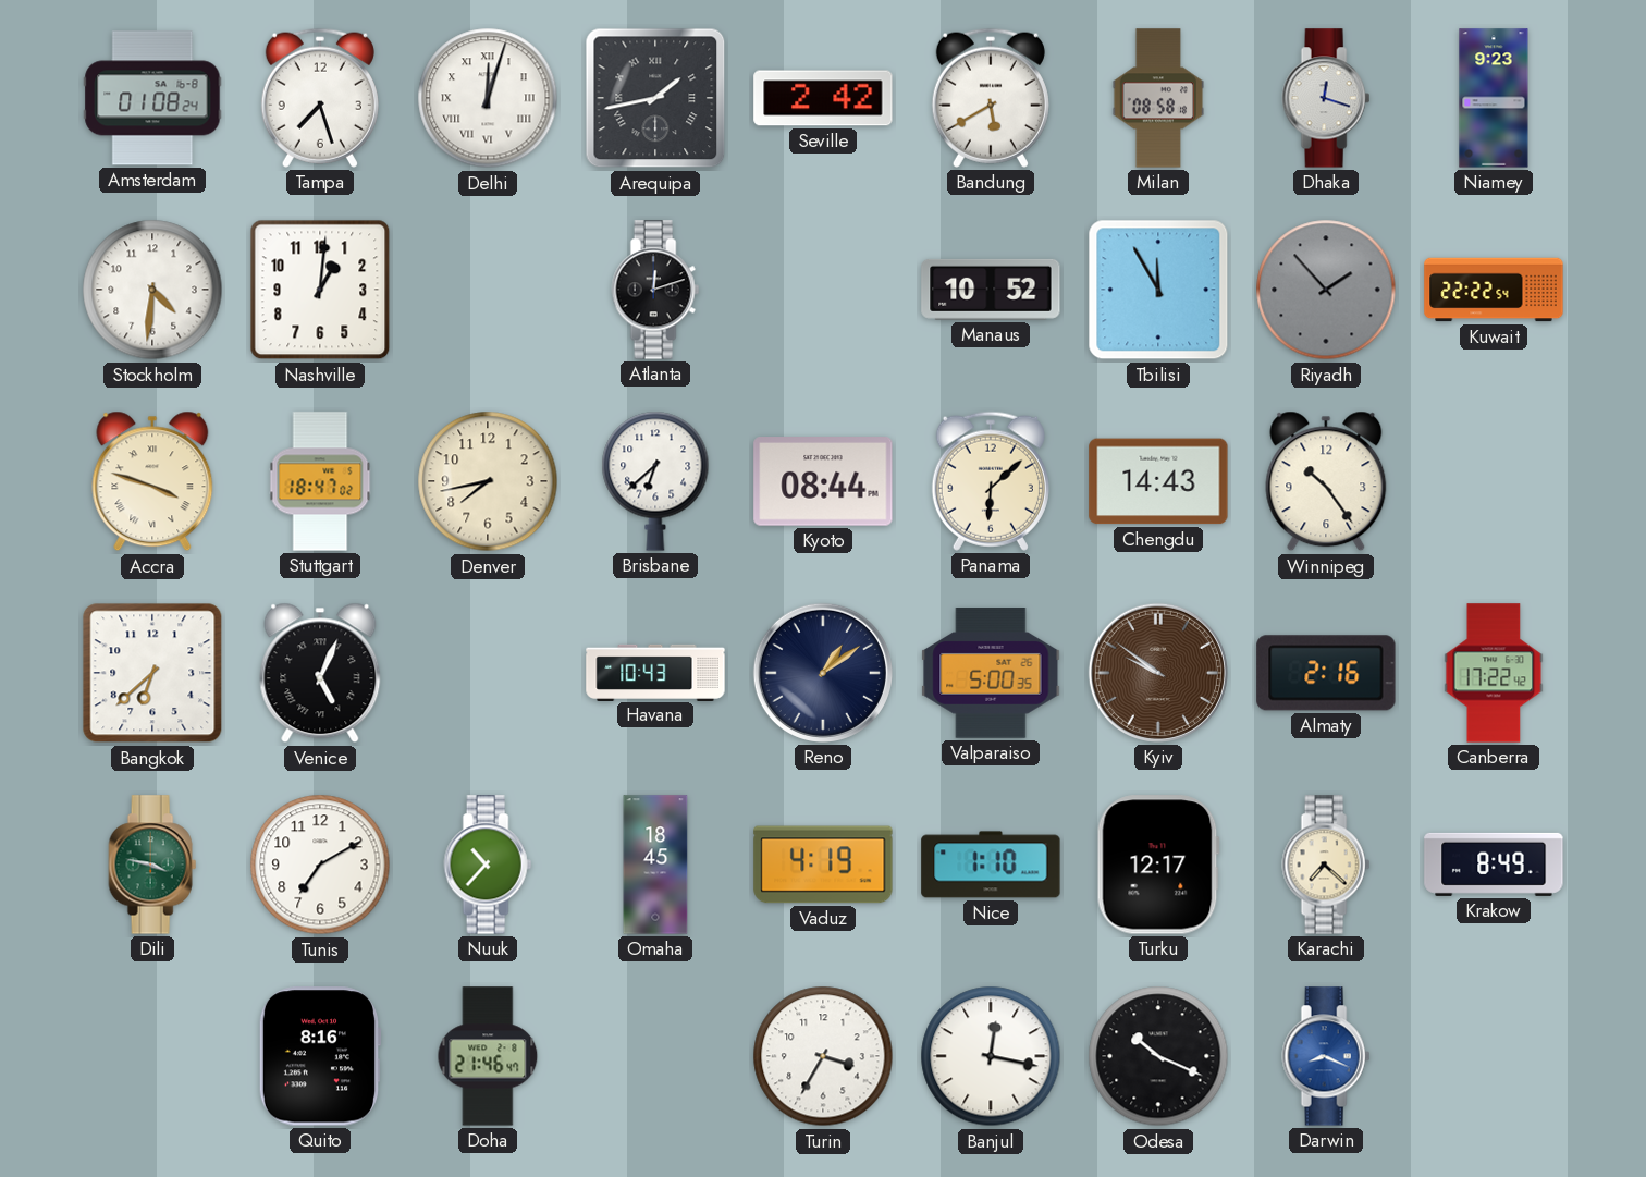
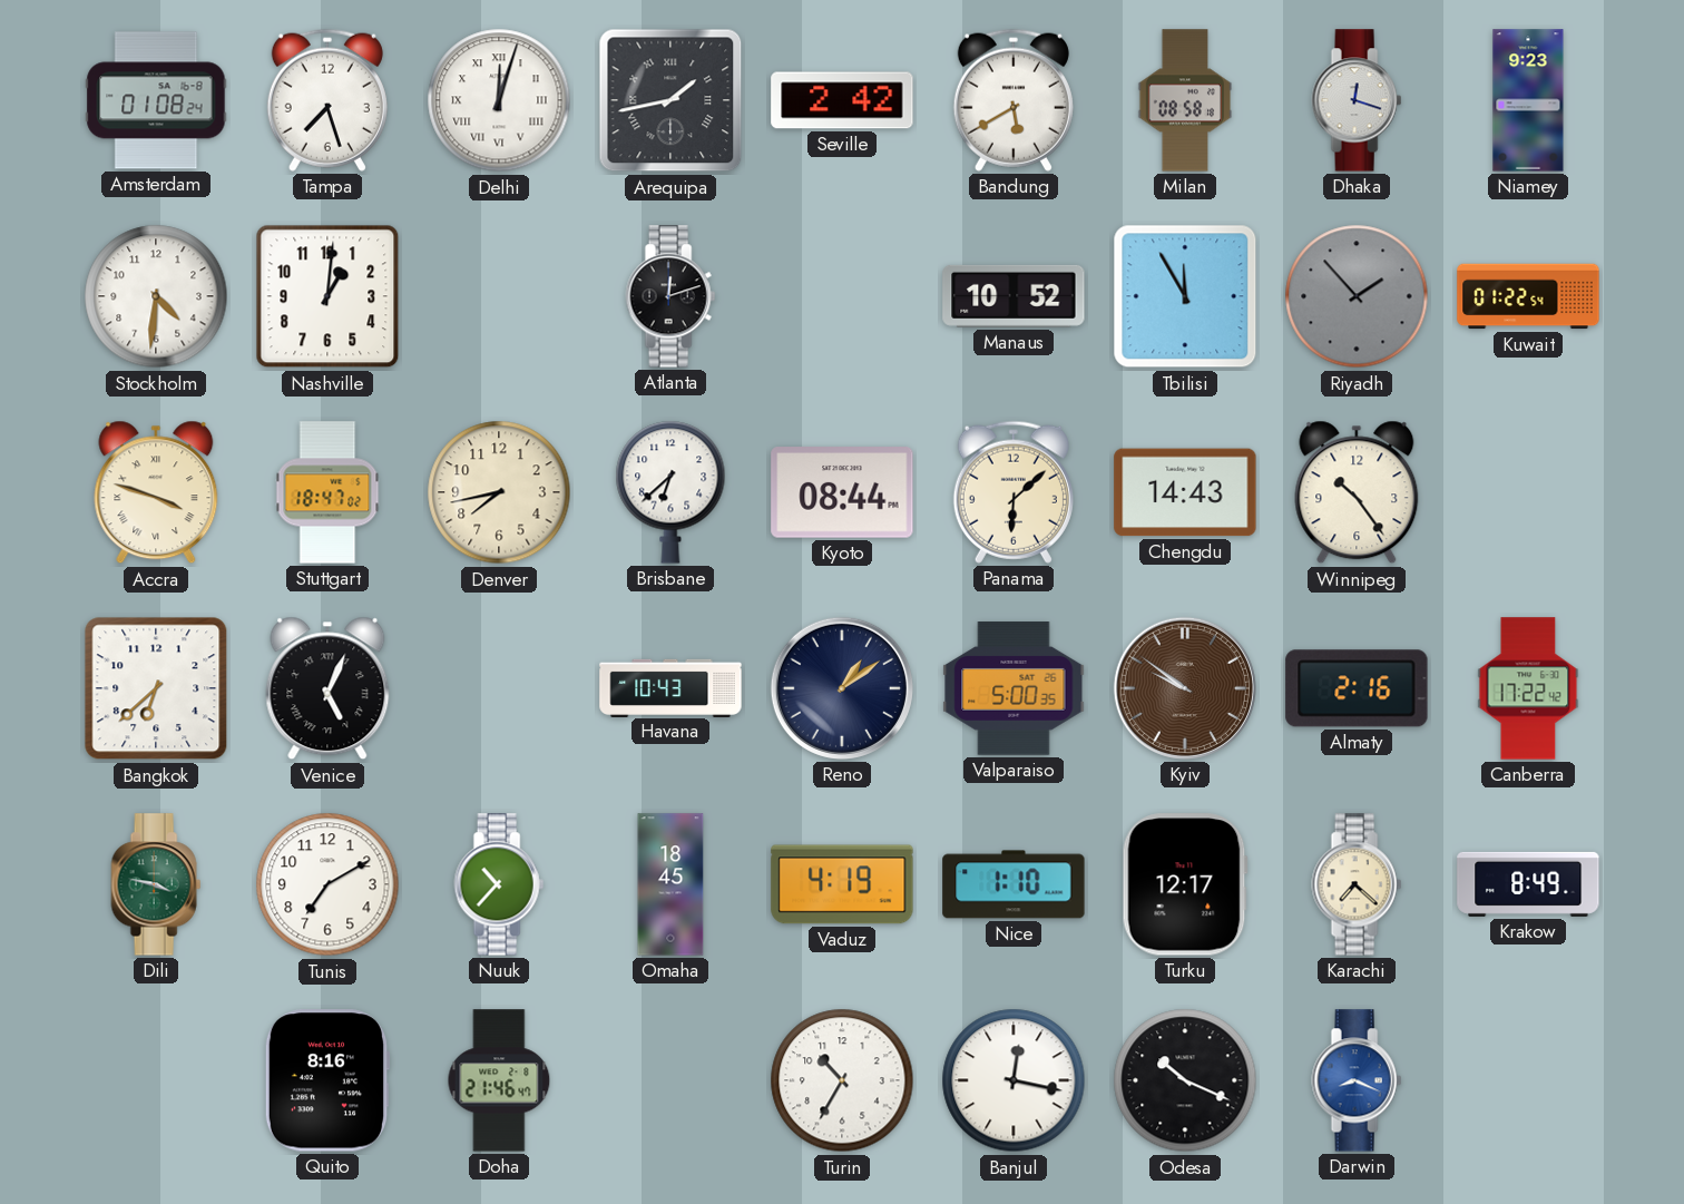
Kuwait: 22:22 -> 01:22 (1528, 296)
Turin: 3:35 -> 10:35 (842, 1080)
